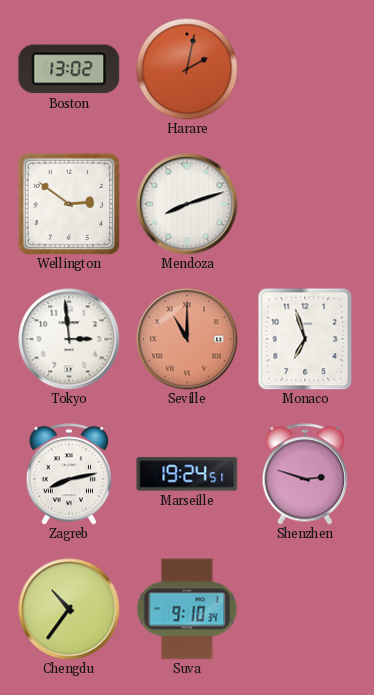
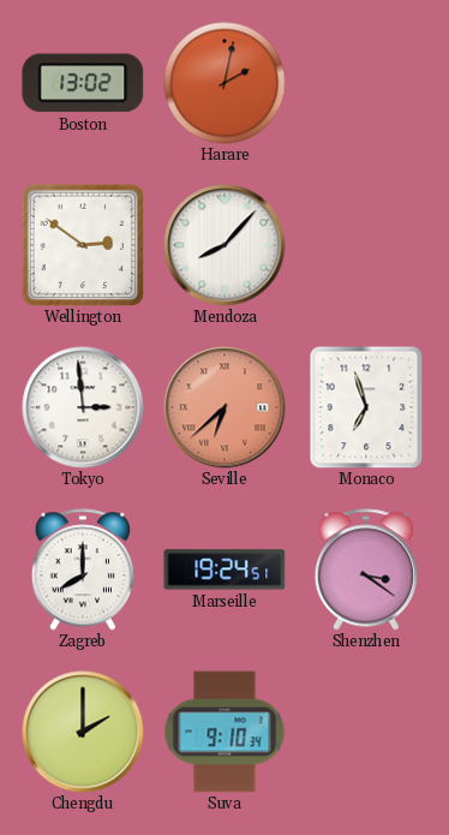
Mendoza: 8:12 -> 8:07 (224, 245)
Seville: 11:00 -> 6:38 (224, 407)
Zagreb: 8:13 -> 8:00 (83, 569)
Shenzhen: 2:48 -> 3:21 (366, 569)
Chengdu: 10:36 -> 2:00 (83, 732)
